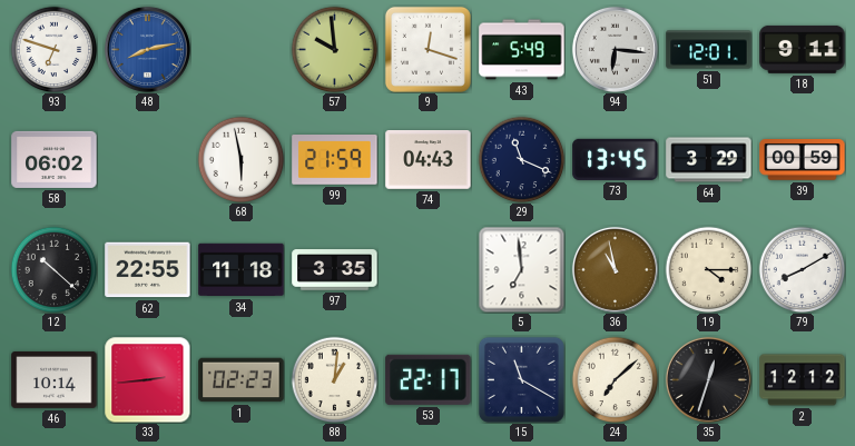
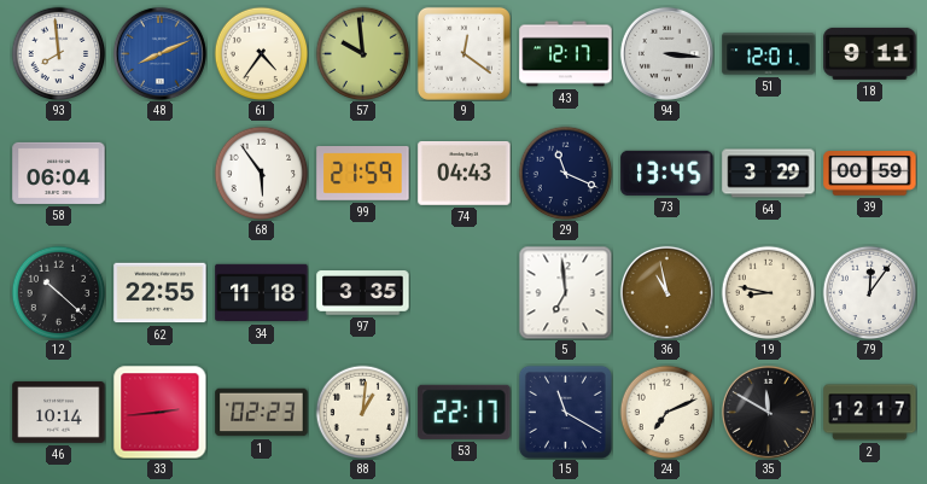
93: 6:48 -> 7:59 (58, 53)
48: 8:13 -> 8:11 (159, 53)
61: none -> 4:36 (261, 53)
9: 12:18 -> 12:21 (463, 53)
43: 5:49 -> 12:17 (566, 54)
94: 6:16 -> 3:16 (666, 53)
58: 06:02 -> 06:04 (59, 173)
68: 5:58 -> 5:54 (261, 173)
19: 4:15 -> 8:47 (768, 292)
79: 8:10 -> 12:06 (869, 292)
24: 7:08 -> 7:11 (666, 412)
35: 12:33 -> 11:50 (768, 412)
2: 12:12 -> 12:17 (870, 413)
